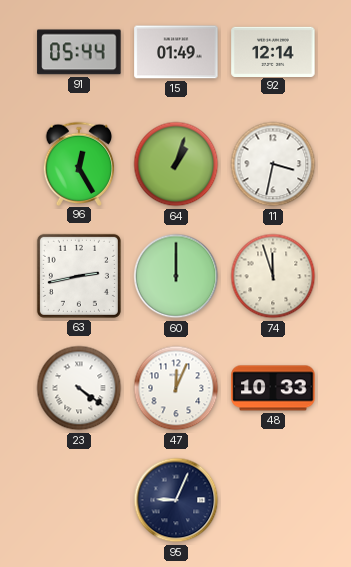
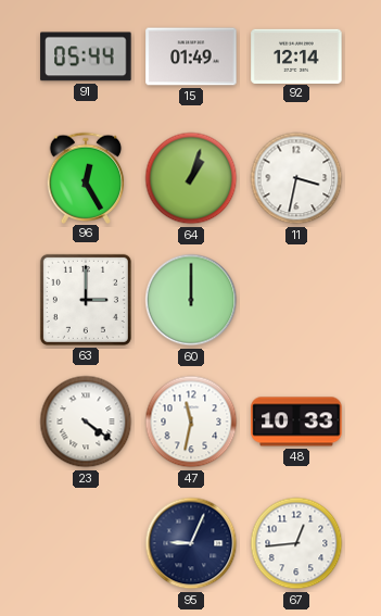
63: 2:43 -> 3:00 (86, 300)
74: 11:57 -> none (273, 276)
47: 12:04 -> 11:32 (191, 422)
67: none -> 12:44 (296, 543)
